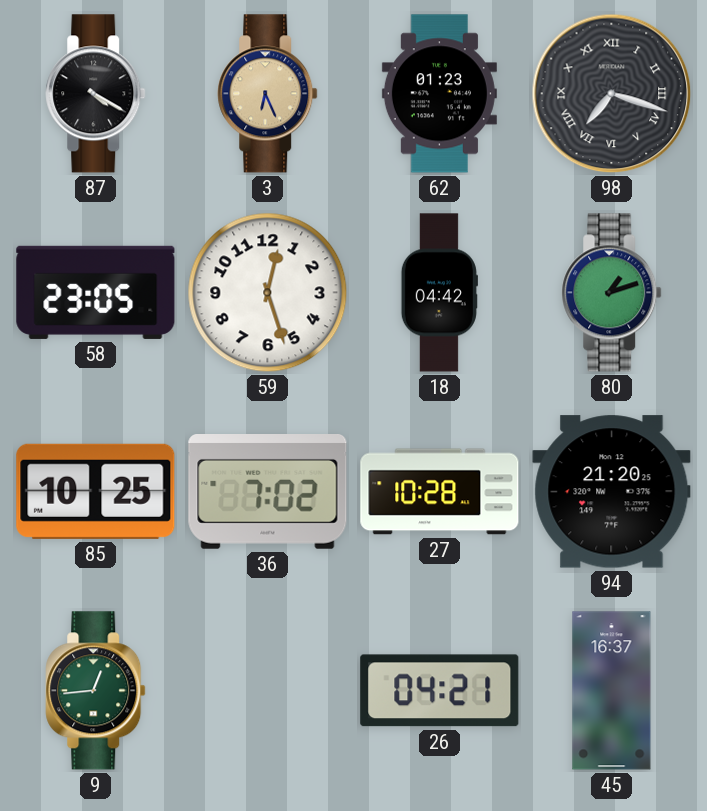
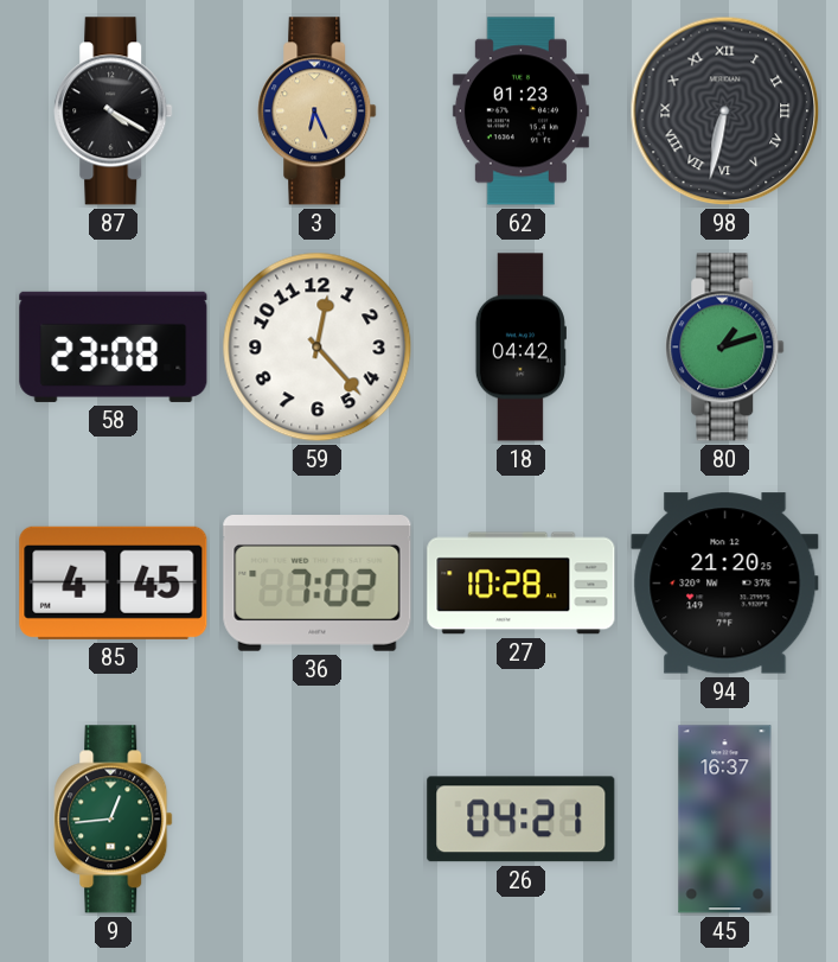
98: 7:18 -> 6:32 (725, 112)
58: 23:05 -> 23:08 (114, 346)
59: 12:27 -> 12:23 (318, 348)
85: 10:25 -> 4:45 (114, 582)
